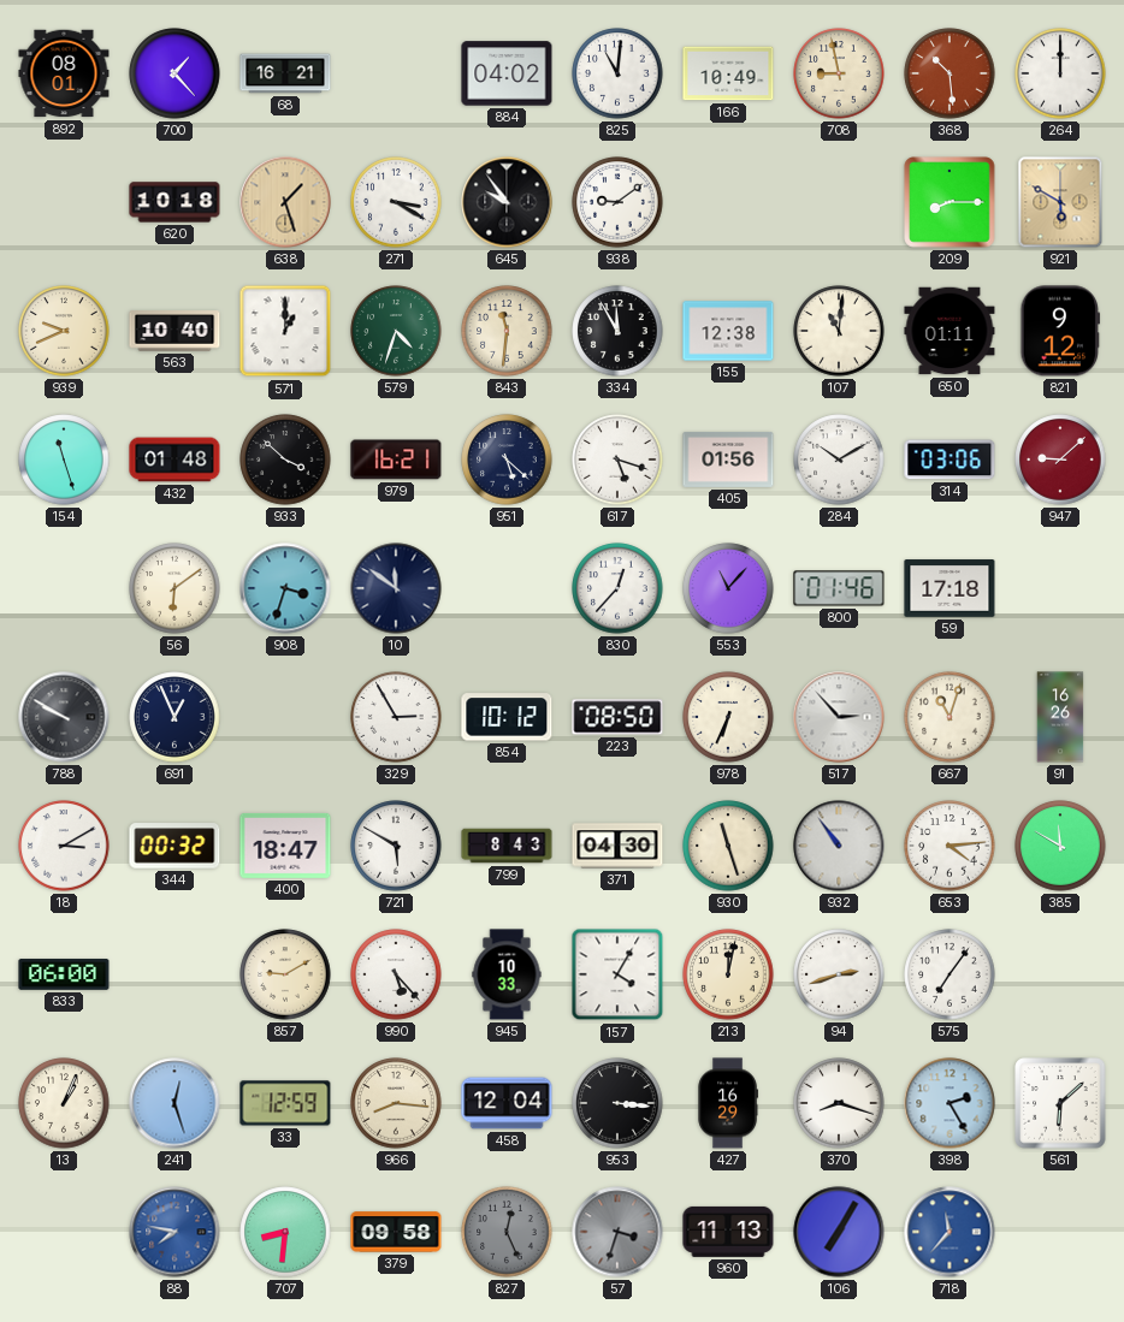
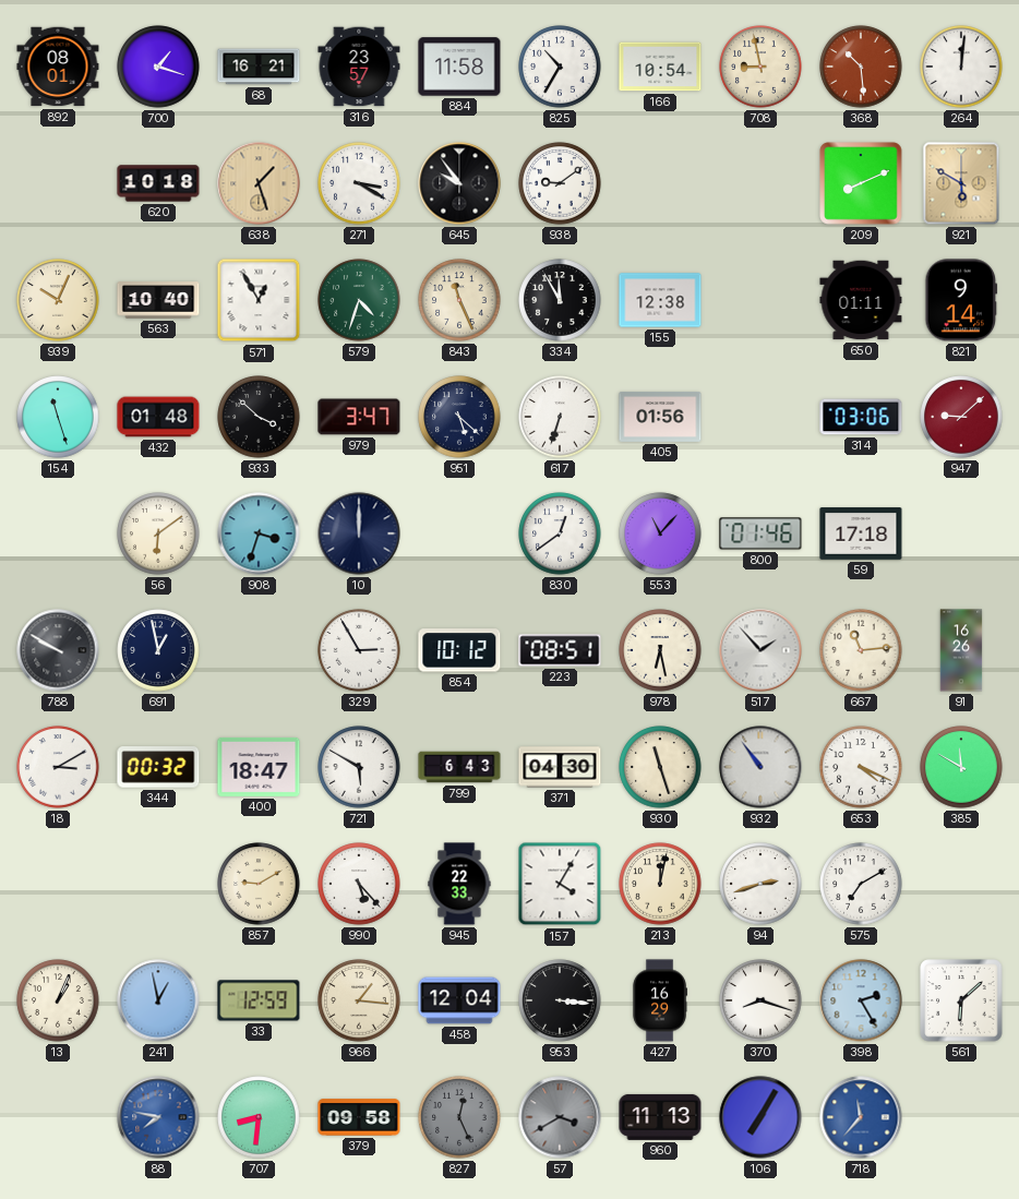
700: 1:23 -> 1:18 (158, 67)
316: none -> 23:57 (359, 67)
884: 04:02 -> 11:58 (459, 67)
825: 11:01 -> 10:35 (560, 67)
166: 10:49 -> 10:54 (660, 67)
264: 12:00 -> 12:01 (961, 67)
209: 8:15 -> 8:11 (861, 183)
939: 9:41 -> 10:04 (58, 300)
571: 1:00 -> 12:55 (259, 300)
843: 11:31 -> 11:26 (459, 300)
107: 11:01 -> none (839, 331)
821: 9:12 -> 9:14 (961, 300)
979: 16:21 -> 3:47 (359, 417)
617: 5:18 -> 6:33 (560, 417)
284: 10:10 -> none (839, 460)
10: 11:51 -> 12:00 (359, 533)
830: 12:37 -> 12:39 (560, 533)
691: 12:56 -> 12:58 (158, 650)
223: 08:50 -> 08:51 (560, 650)
978: 6:34 -> 6:28 (660, 650)
517: 2:53 -> 1:53 (760, 650)
667: 11:03 -> 11:14 (861, 650)
799: 8:43 -> 6:43 (459, 767)
653: 4:14 -> 4:19 (861, 767)
833: 06:00 -> none (64, 974)
945: 10:33 -> 22:33 (459, 884)
575: 7:06 -> 7:10 (861, 884)
241: 12:27 -> 12:58 (158, 1000)
966: 8:16 -> 1:16 (359, 1000)
57: 3:33 -> 3:40 (560, 1117)
